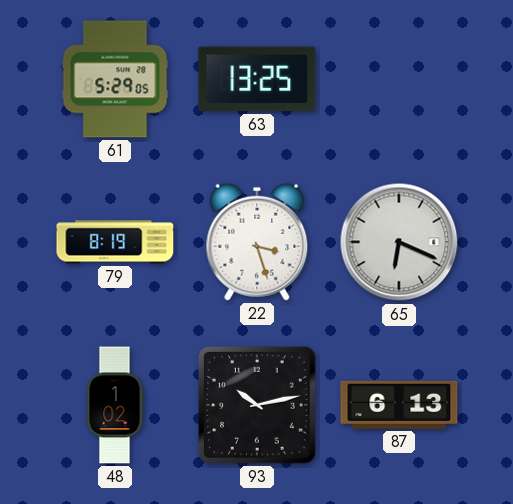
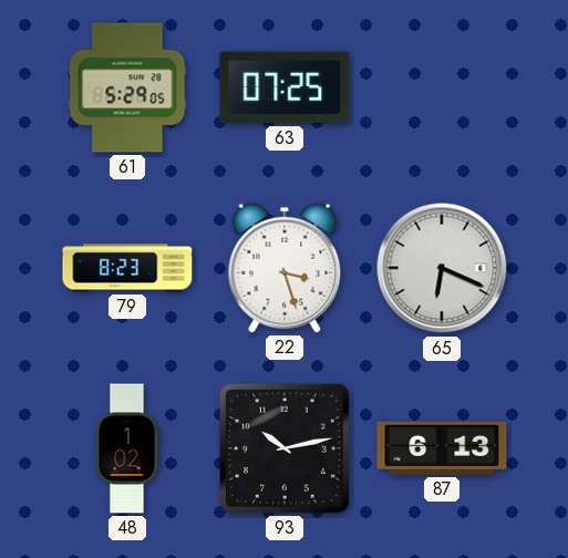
63: 13:25 -> 07:25 (285, 87)
79: 8:19 -> 8:23 (127, 268)
